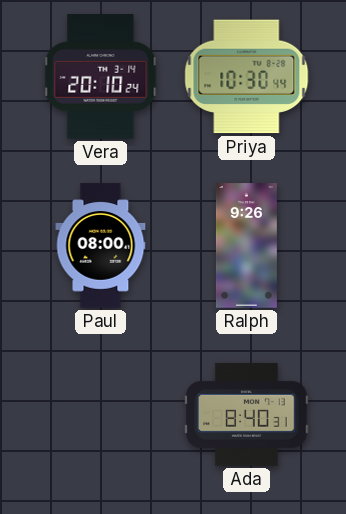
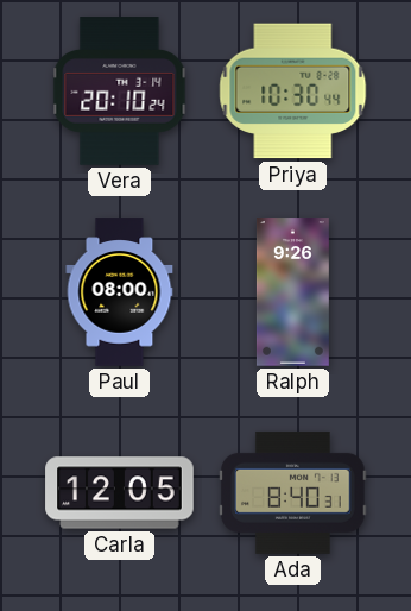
Carla: none -> 12:05 (120, 493)
